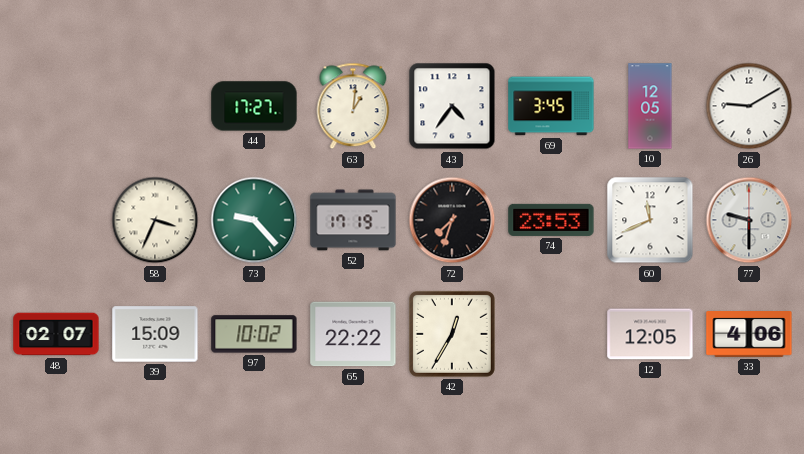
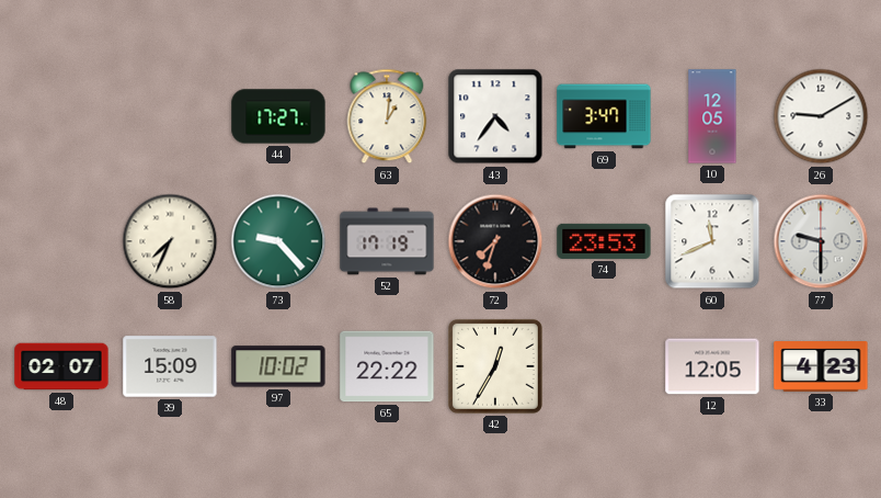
69: 3:45 -> 3:47 (604, 116)
58: 3:34 -> 7:34 (170, 241)
33: 4:06 -> 4:23 (821, 367)
